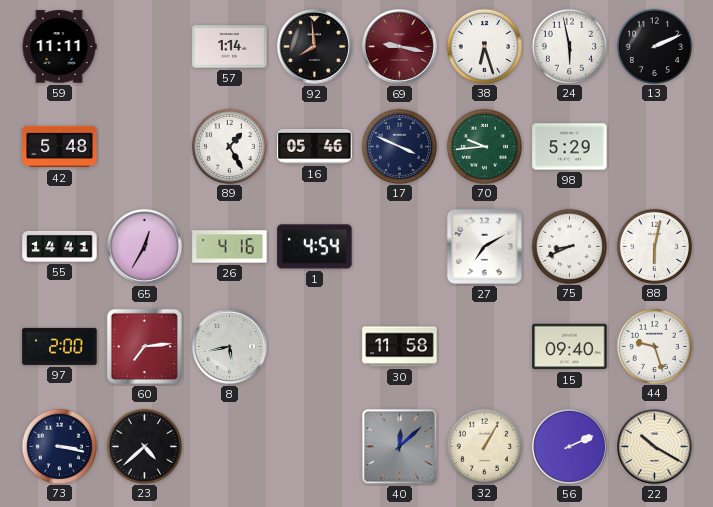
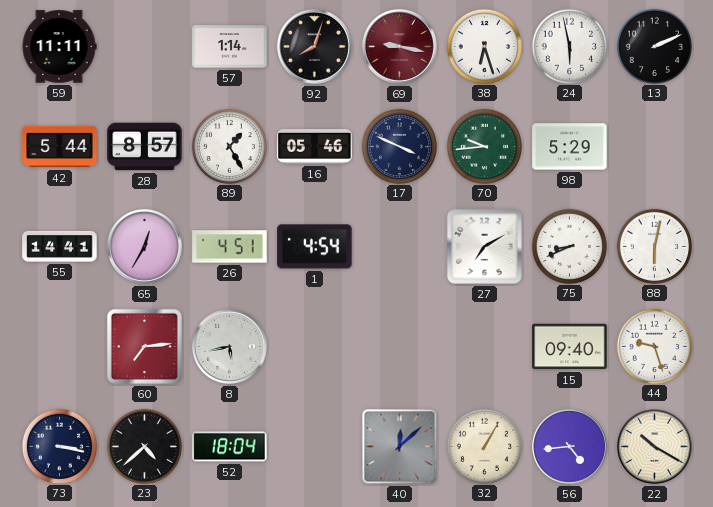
92: 7:59 -> 8:03 (315, 47)
42: 5:48 -> 5:44 (60, 147)
28: none -> 8:57 (145, 147)
26: 4:16 -> 4:51 (230, 247)
97: 2:00 -> none (60, 346)
30: 11:58 -> none (400, 347)
52: none -> 18:04 (230, 447)
56: 2:11 -> 4:44 (570, 447)
